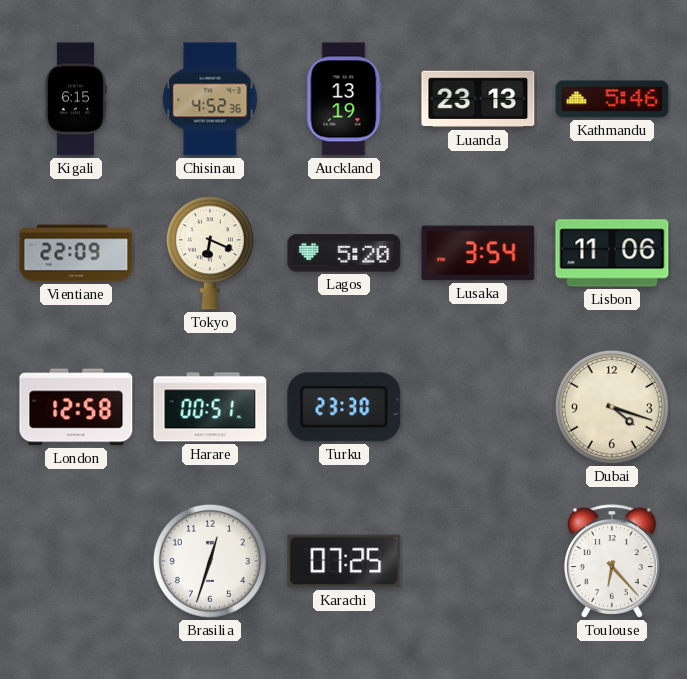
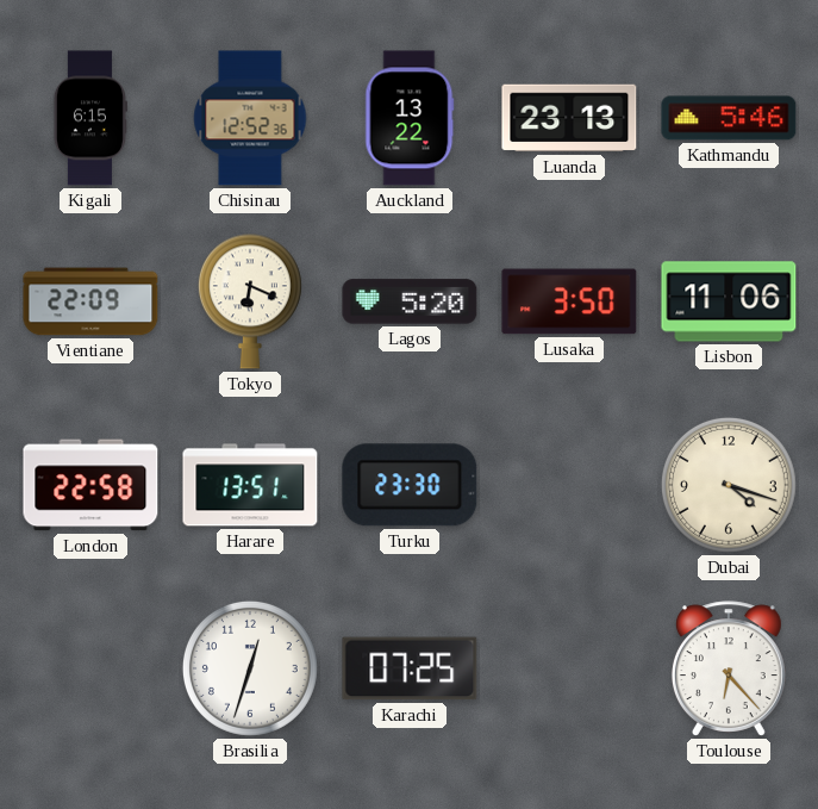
Chisinau: 4:52 -> 12:52 (250, 118)
Auckland: 13:19 -> 13:22 (410, 118)
Lusaka: 3:54 -> 3:50 (569, 301)
London: 12:58 -> 22:58 (90, 485)
Harare: 00:51 -> 13:51 (250, 485)
